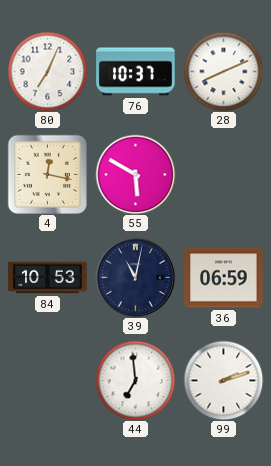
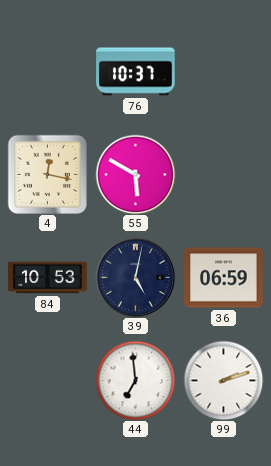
80: 7:04 -> none (47, 71)
28: 8:11 -> none (223, 71)
39: 11:02 -> 5:02 (135, 277)
